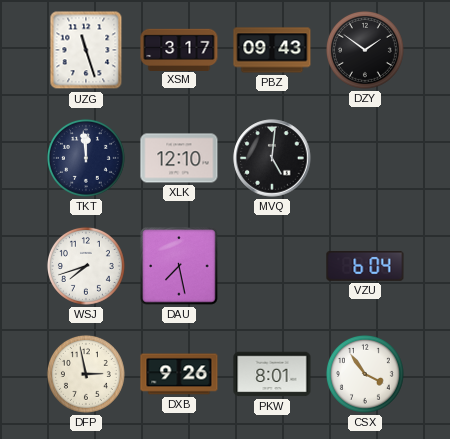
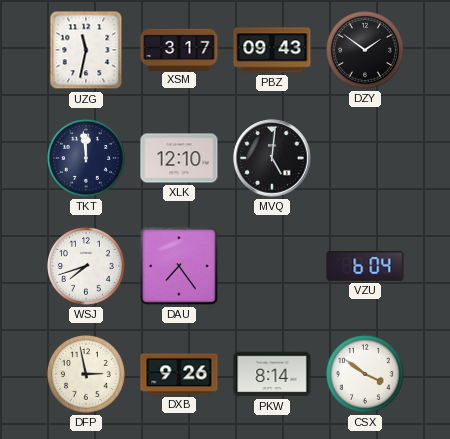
UZG: 11:27 -> 11:32 (86, 50)
DAU: 7:28 -> 7:24 (179, 266)
PKW: 8:01 -> 8:14 (272, 374)
CSX: 3:54 -> 3:51 (365, 374)
